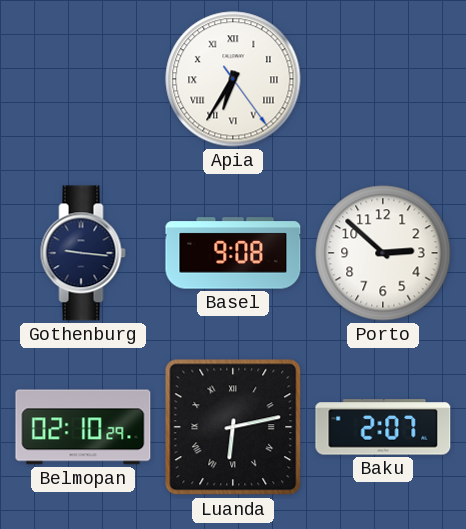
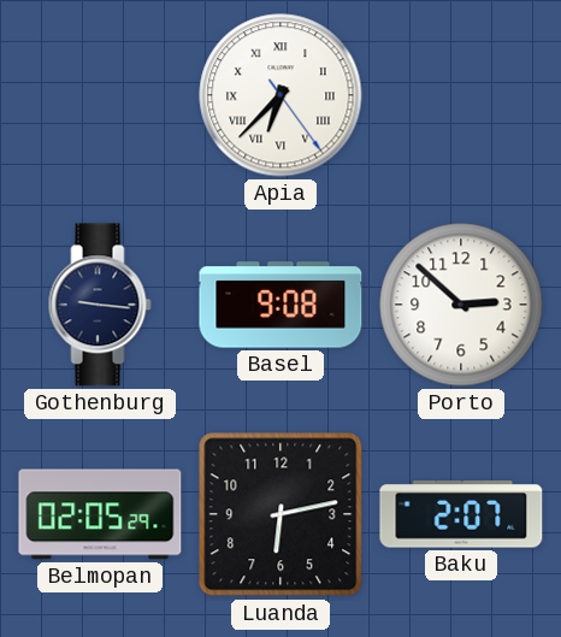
Apia: 6:35 -> 6:37 (280, 95)
Belmopan: 02:10 -> 02:05 (100, 514)
Luanda numerals: Roman -> Arabic (280, 514)
